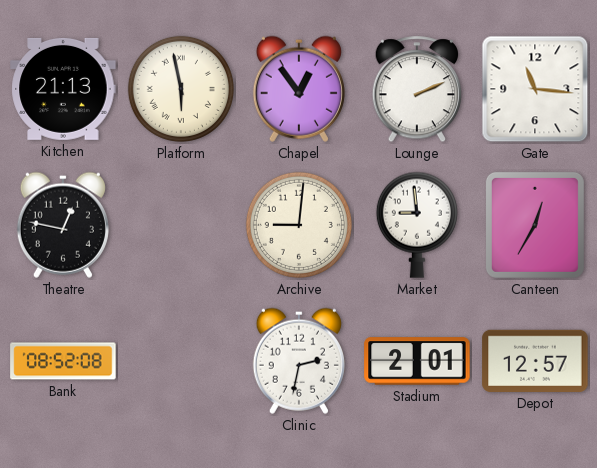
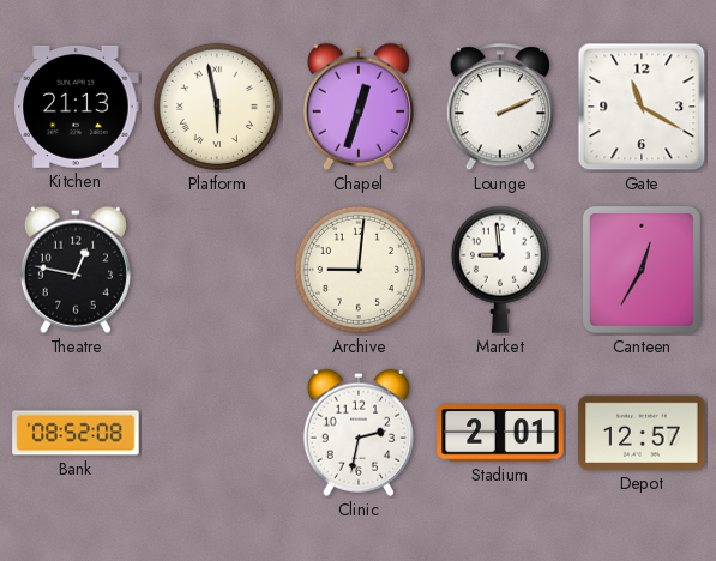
Chapel: 12:54 -> 12:33 (359, 107)
Gate: 11:16 -> 11:20 (642, 107)
